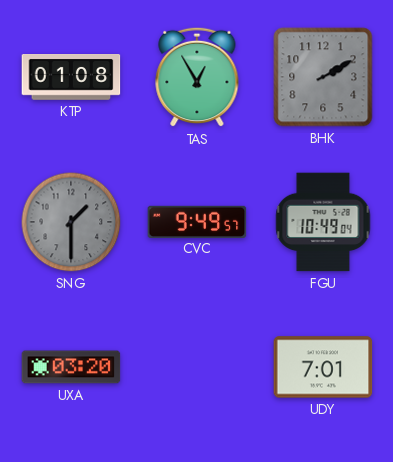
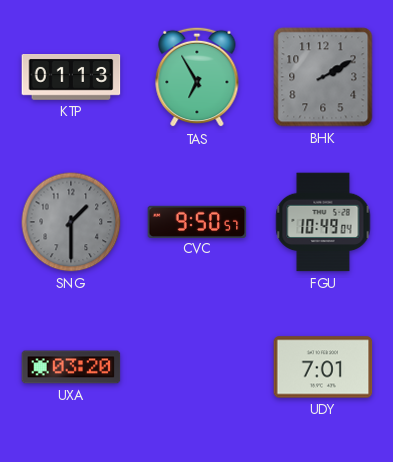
KTP: 01:08 -> 01:13 (71, 78)
TAS: 12:55 -> 6:55 (197, 77)
CVC: 9:49 -> 9:50 (197, 221)
